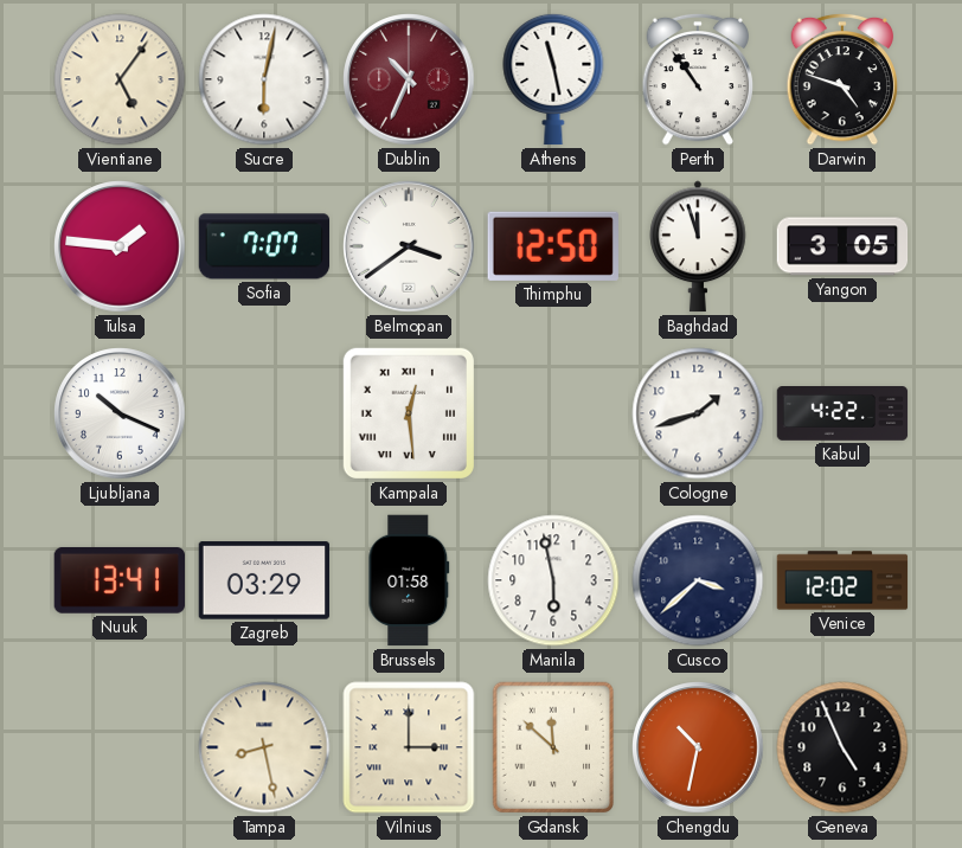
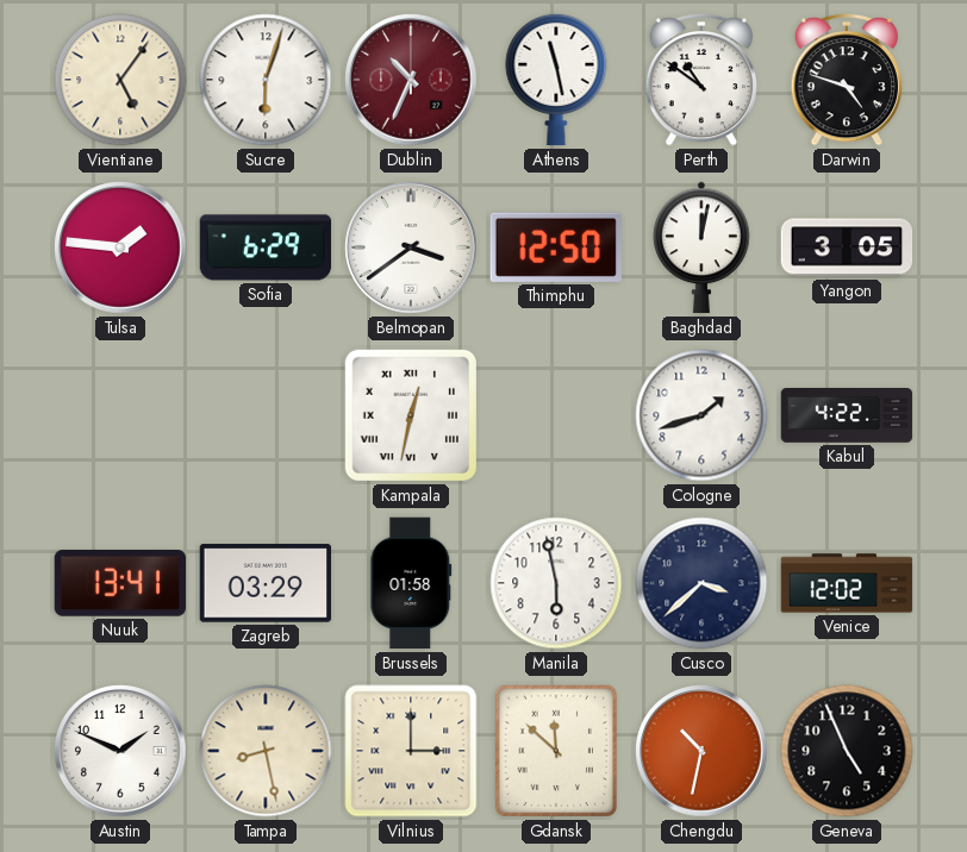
Sucre: 6:02 -> 6:03 (266, 80)
Perth: 10:54 -> 10:51 (701, 80)
Sofia: 7:07 -> 6:29 (266, 248)
Baghdad: 11:57 -> 12:02 (701, 248)
Ljubljana: 10:19 -> none (120, 413)
Kampala: 12:29 -> 12:32 (411, 415)
Austin: none -> 1:49 (120, 751)
